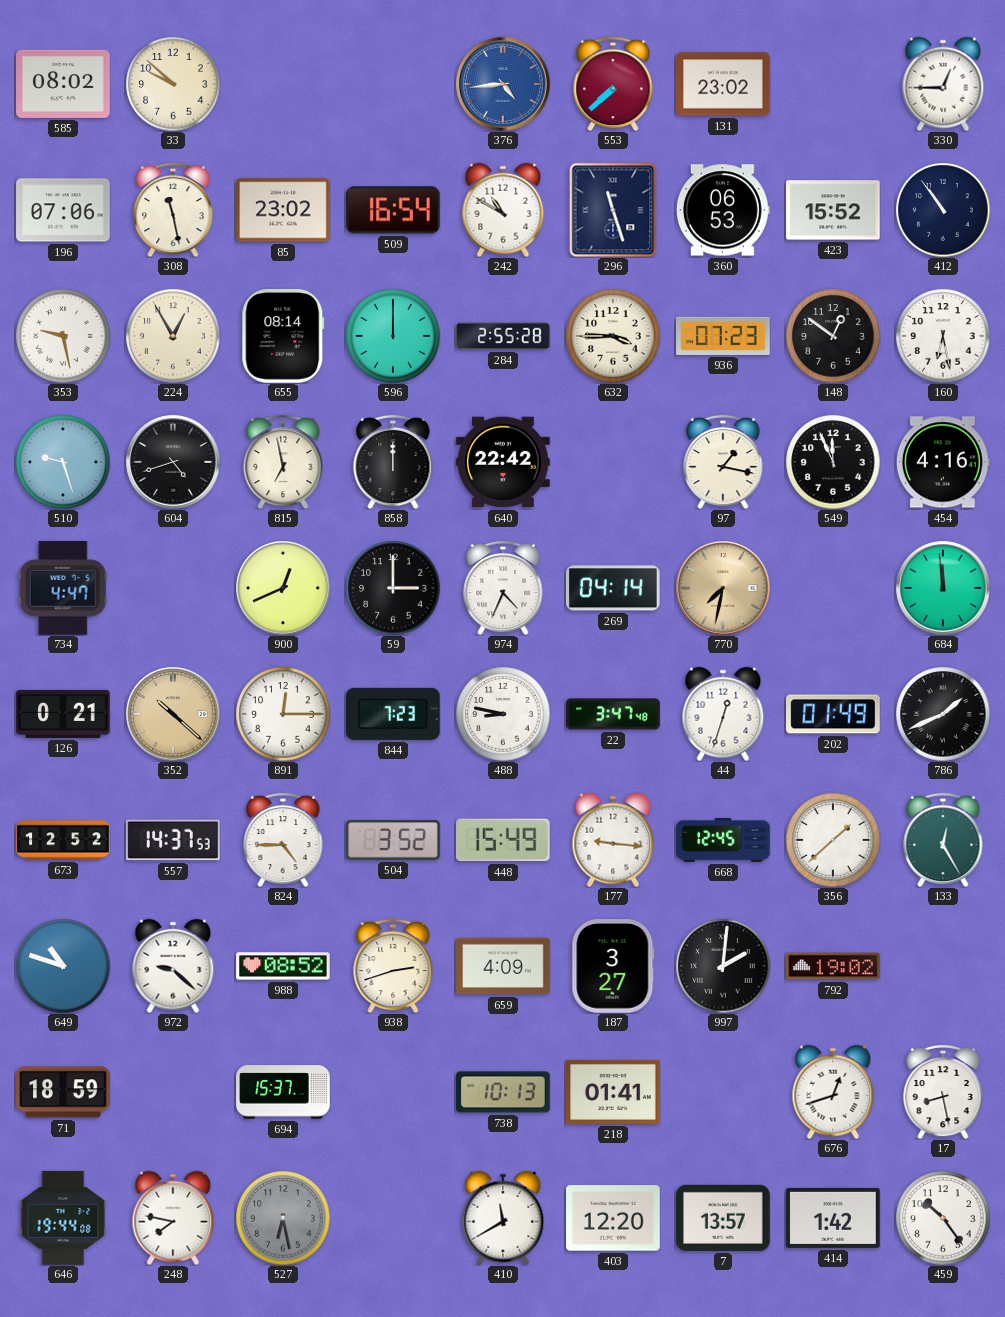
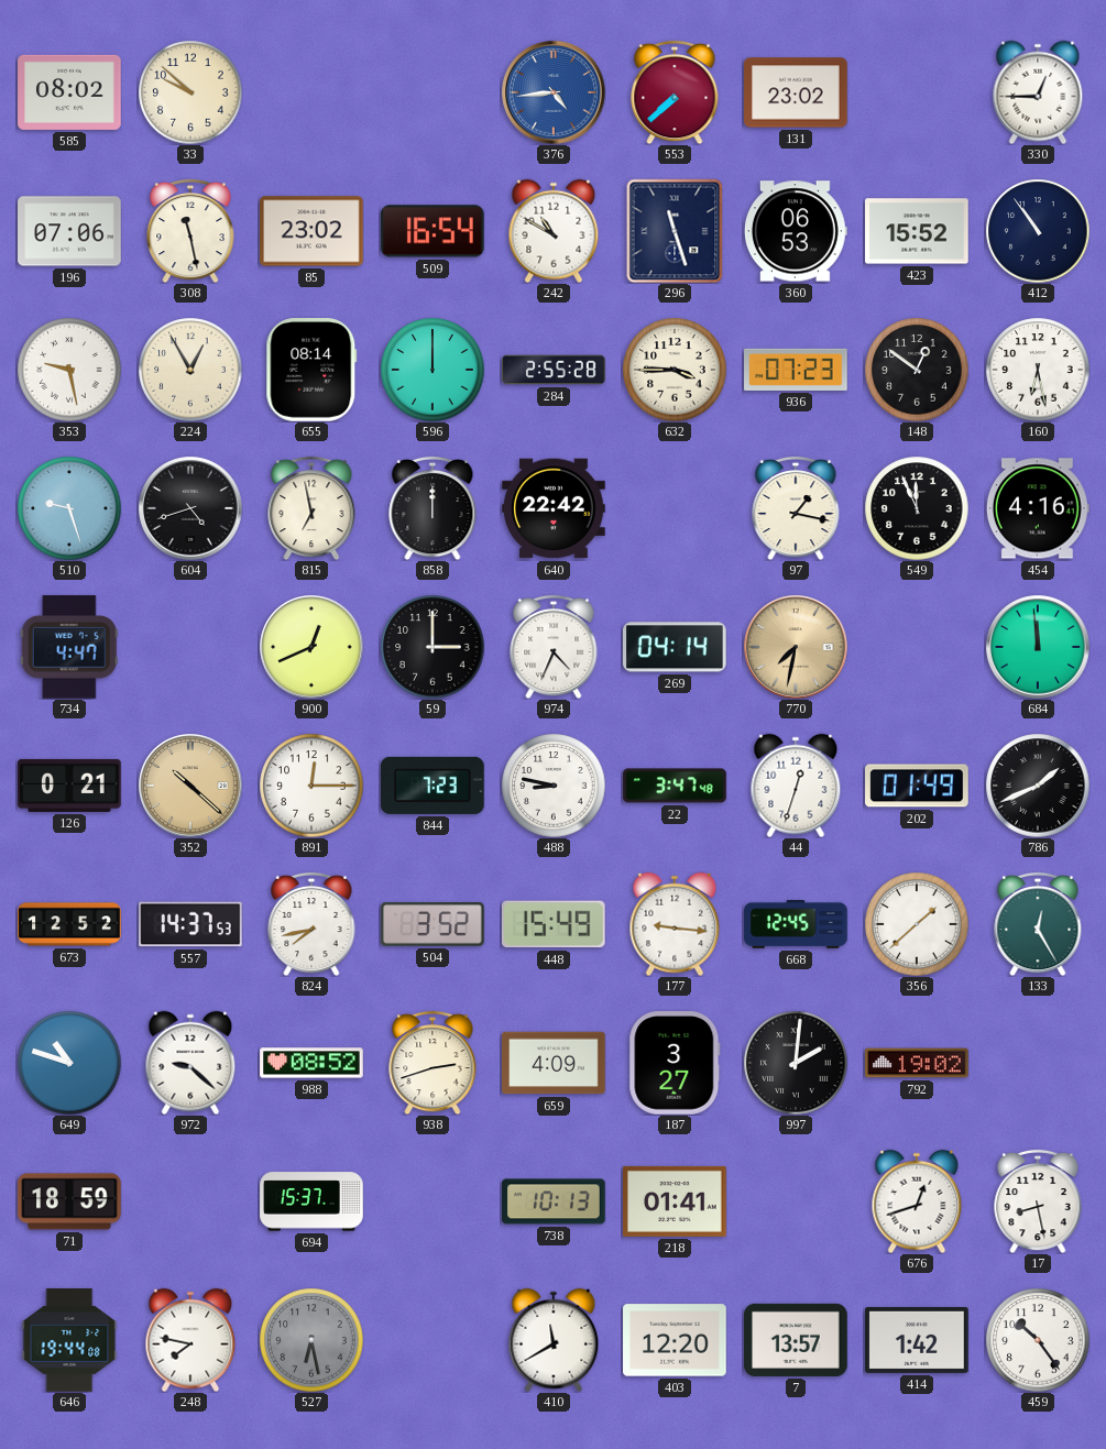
824: 4:45 -> 7:43 (311, 924)
